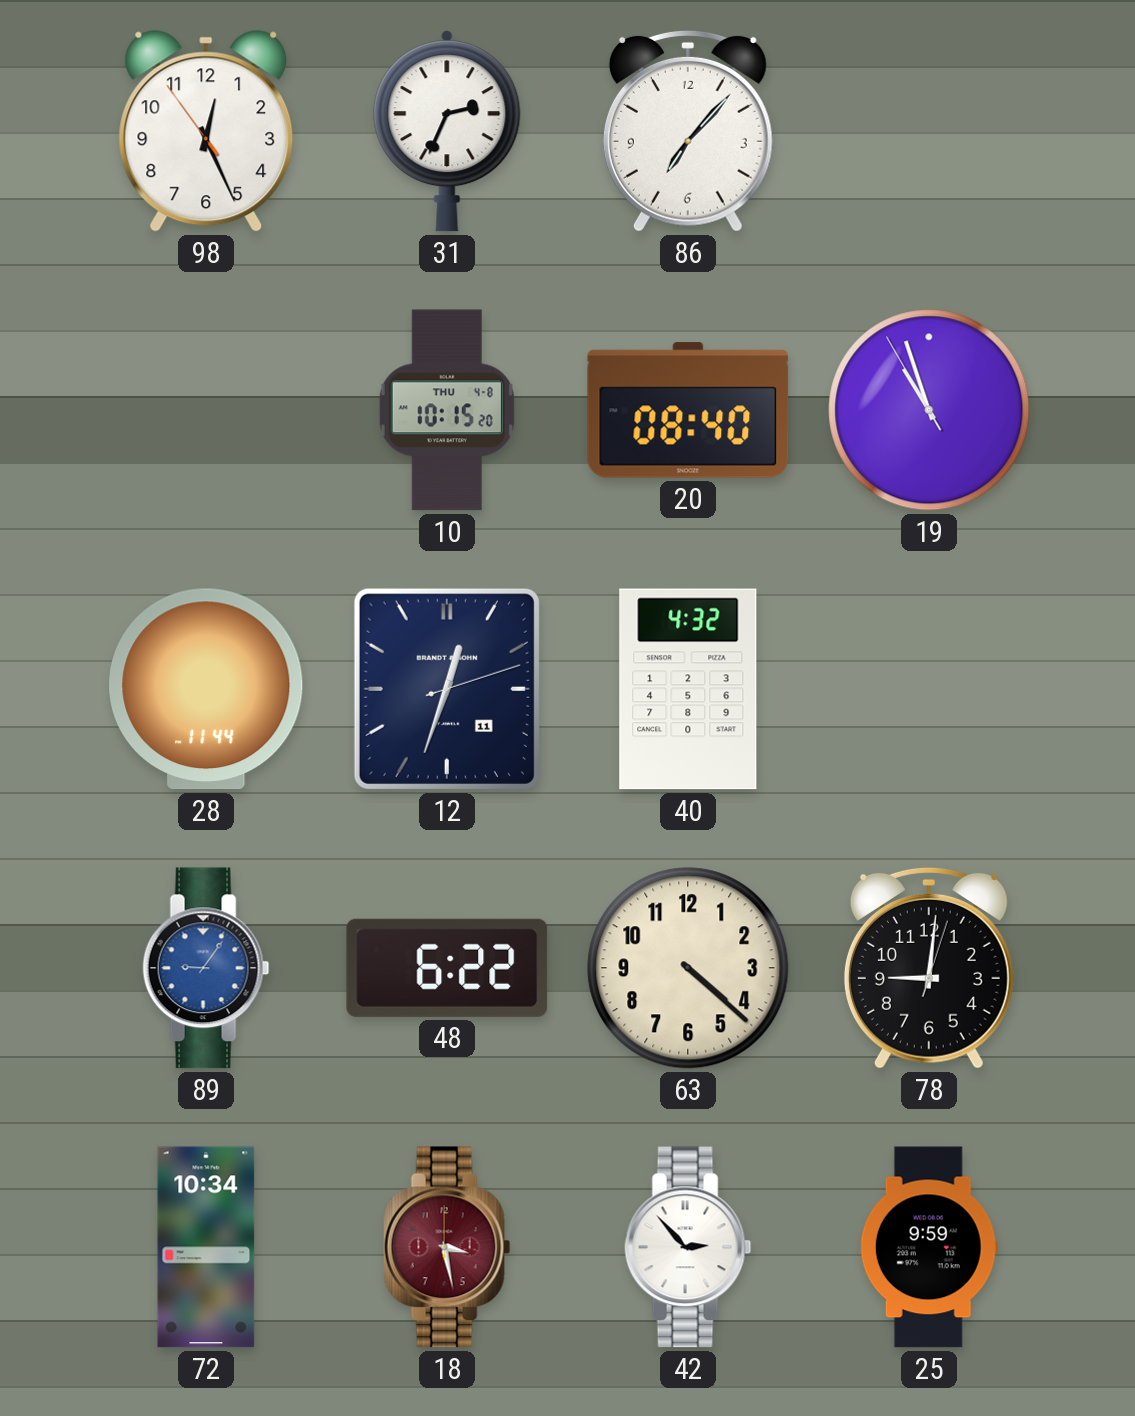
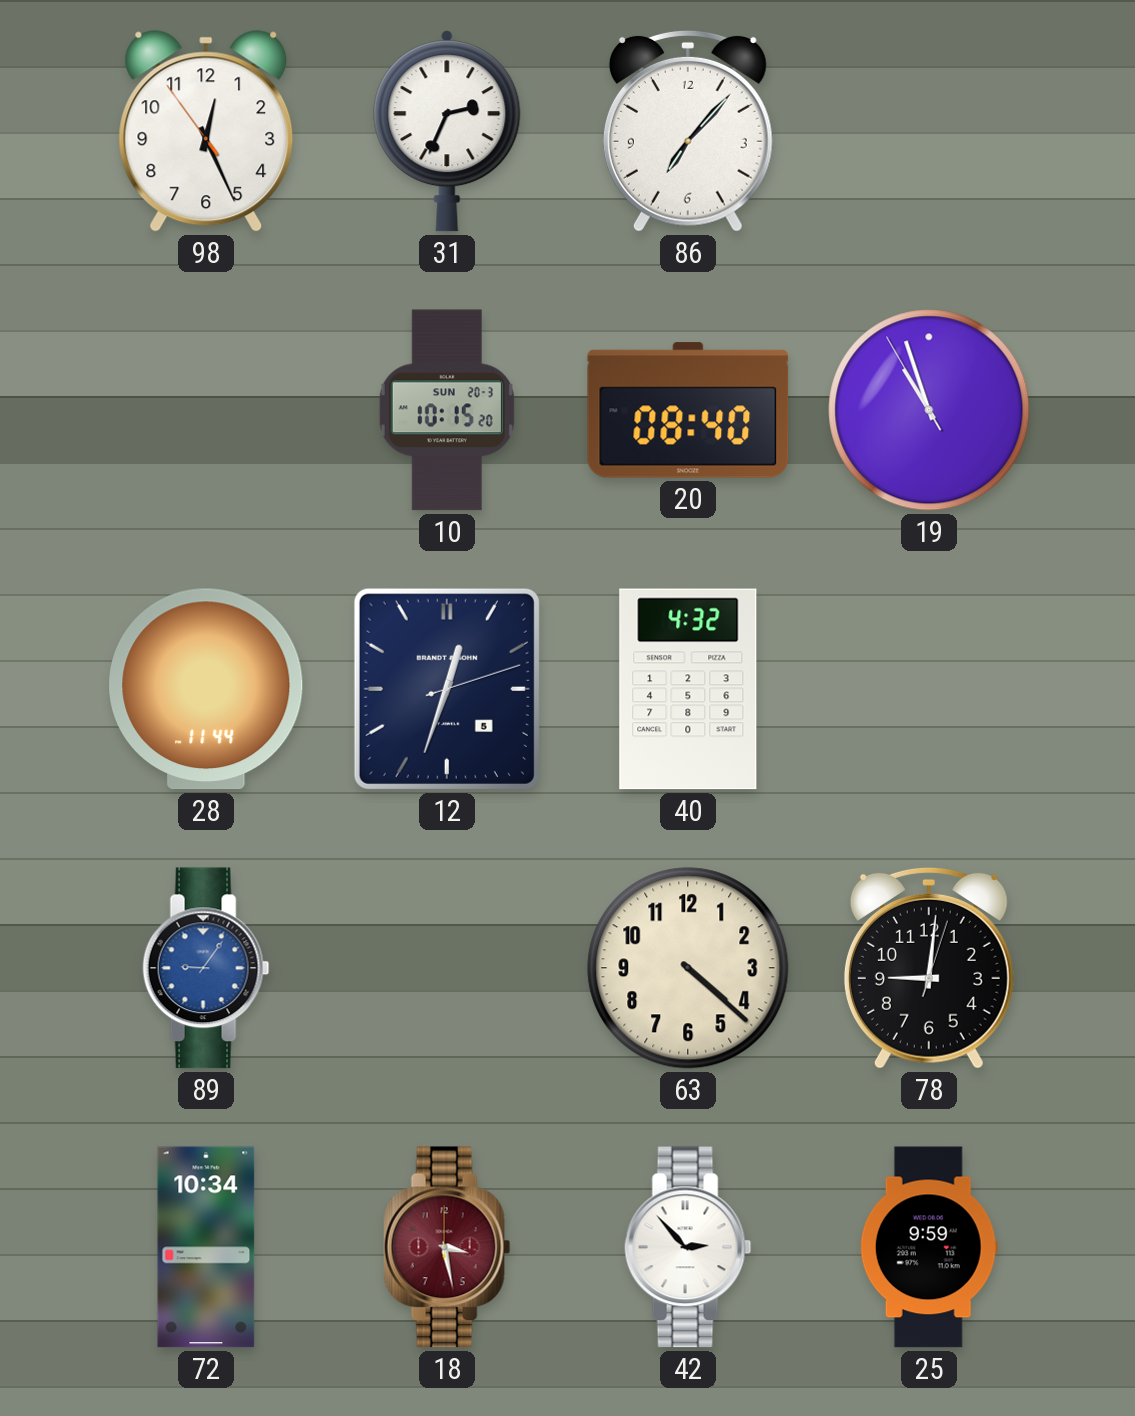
10 date: THU 4-8 -> SUN 20-3 (447, 410)
12 date: 11 -> 5 (447, 689)
48: 6:22 -> none (447, 968)
